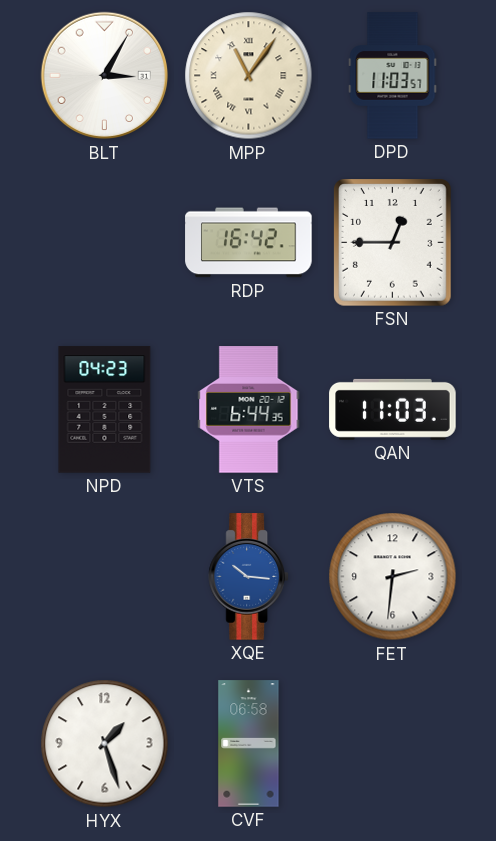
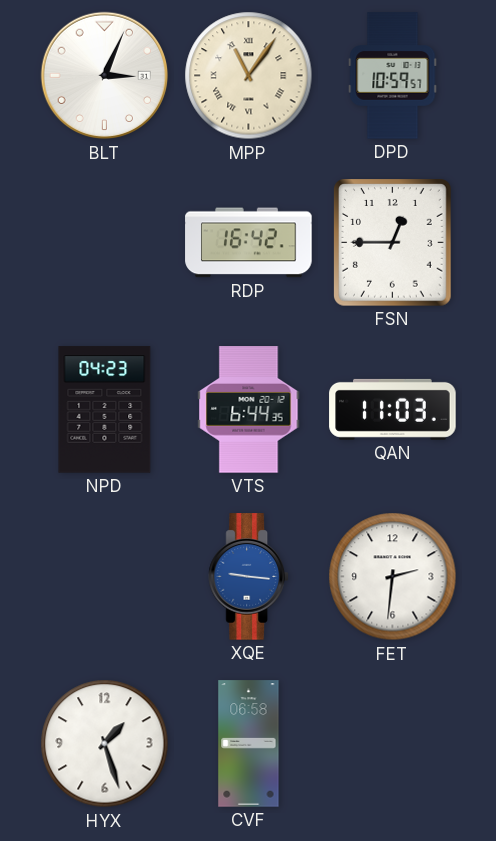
BLT: 3:05 -> 3:04 (105, 76)
DPD: 11:03 -> 10:59 (393, 76)
XQE: 10:16 -> 9:16 (248, 577)
